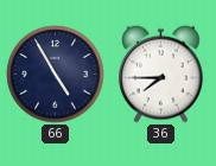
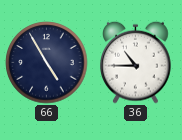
36: 7:45 -> 10:45 (136, 62)
